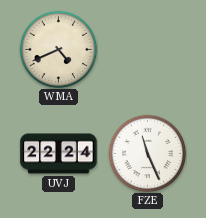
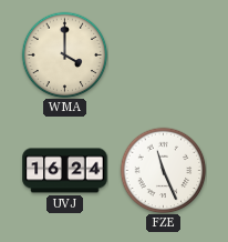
WMA: 4:41 -> 4:00 (64, 54)
UVJ: 22:24 -> 16:24 (65, 171)
